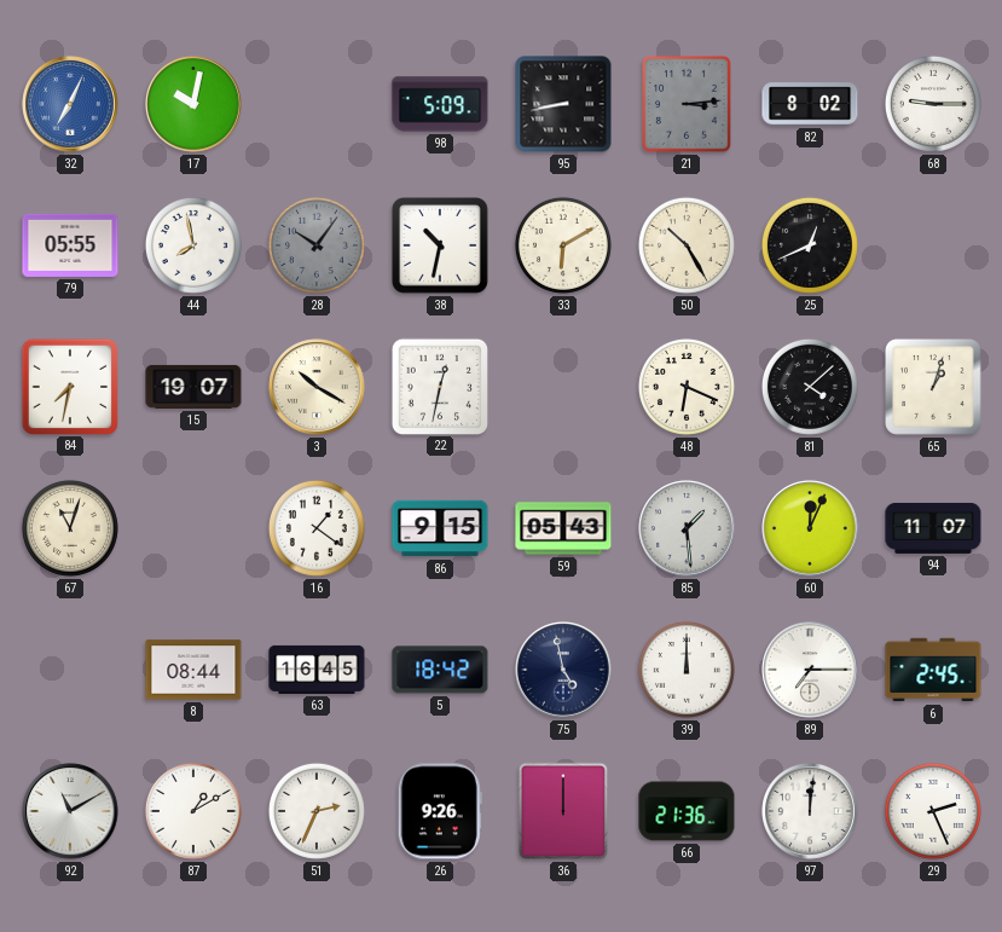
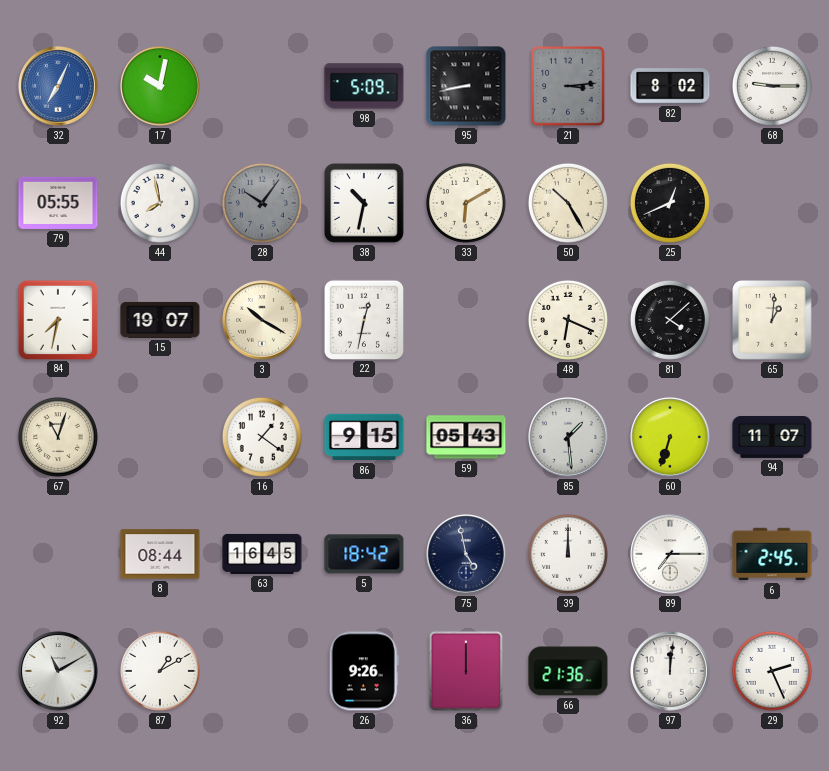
65: 1:03 -> 1:01 (773, 321)
60: 12:04 -> 6:33 (670, 437)
51: 2:34 -> none (317, 811)
